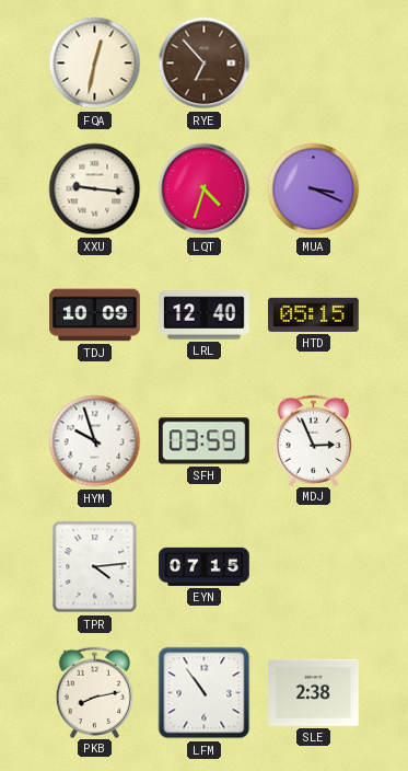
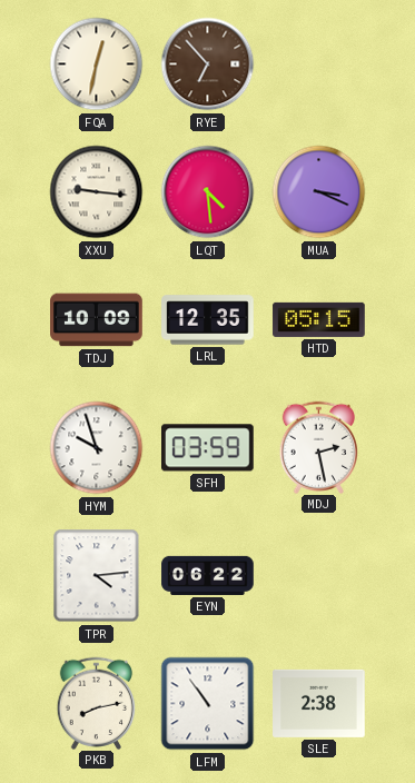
LQT: 4:33 -> 4:29 (208, 192)
LRL: 12:40 -> 12:35 (208, 320)
MDJ: 2:56 -> 2:28 (319, 447)
EYN: 07:15 -> 06:22 (208, 575)
